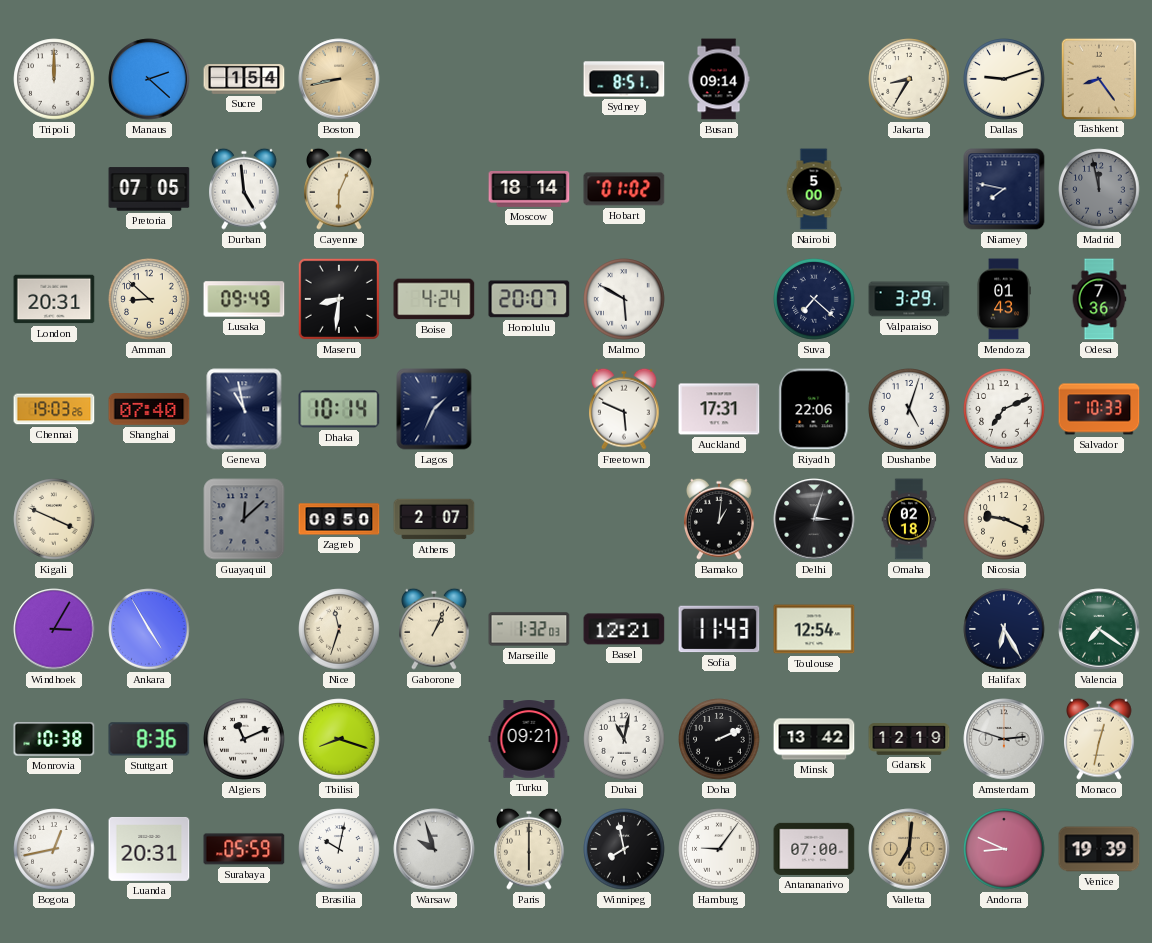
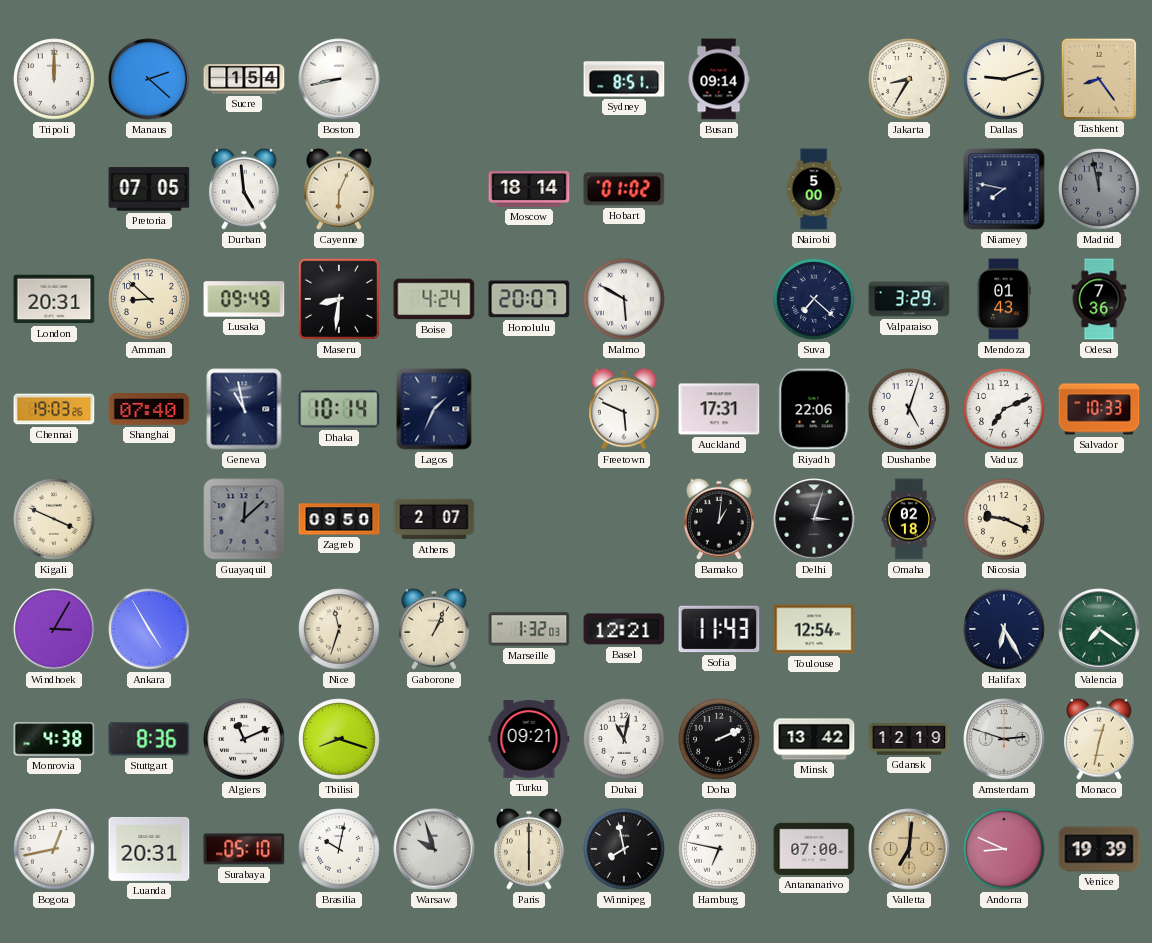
Boston dial: champagne -> white (339, 79)
Monrovia: 10:38 -> 4:38 (54, 739)
Surabaya: 05:59 -> 05:10 (244, 849)
Hamburg: 9:06 -> 6:47 (719, 849)
